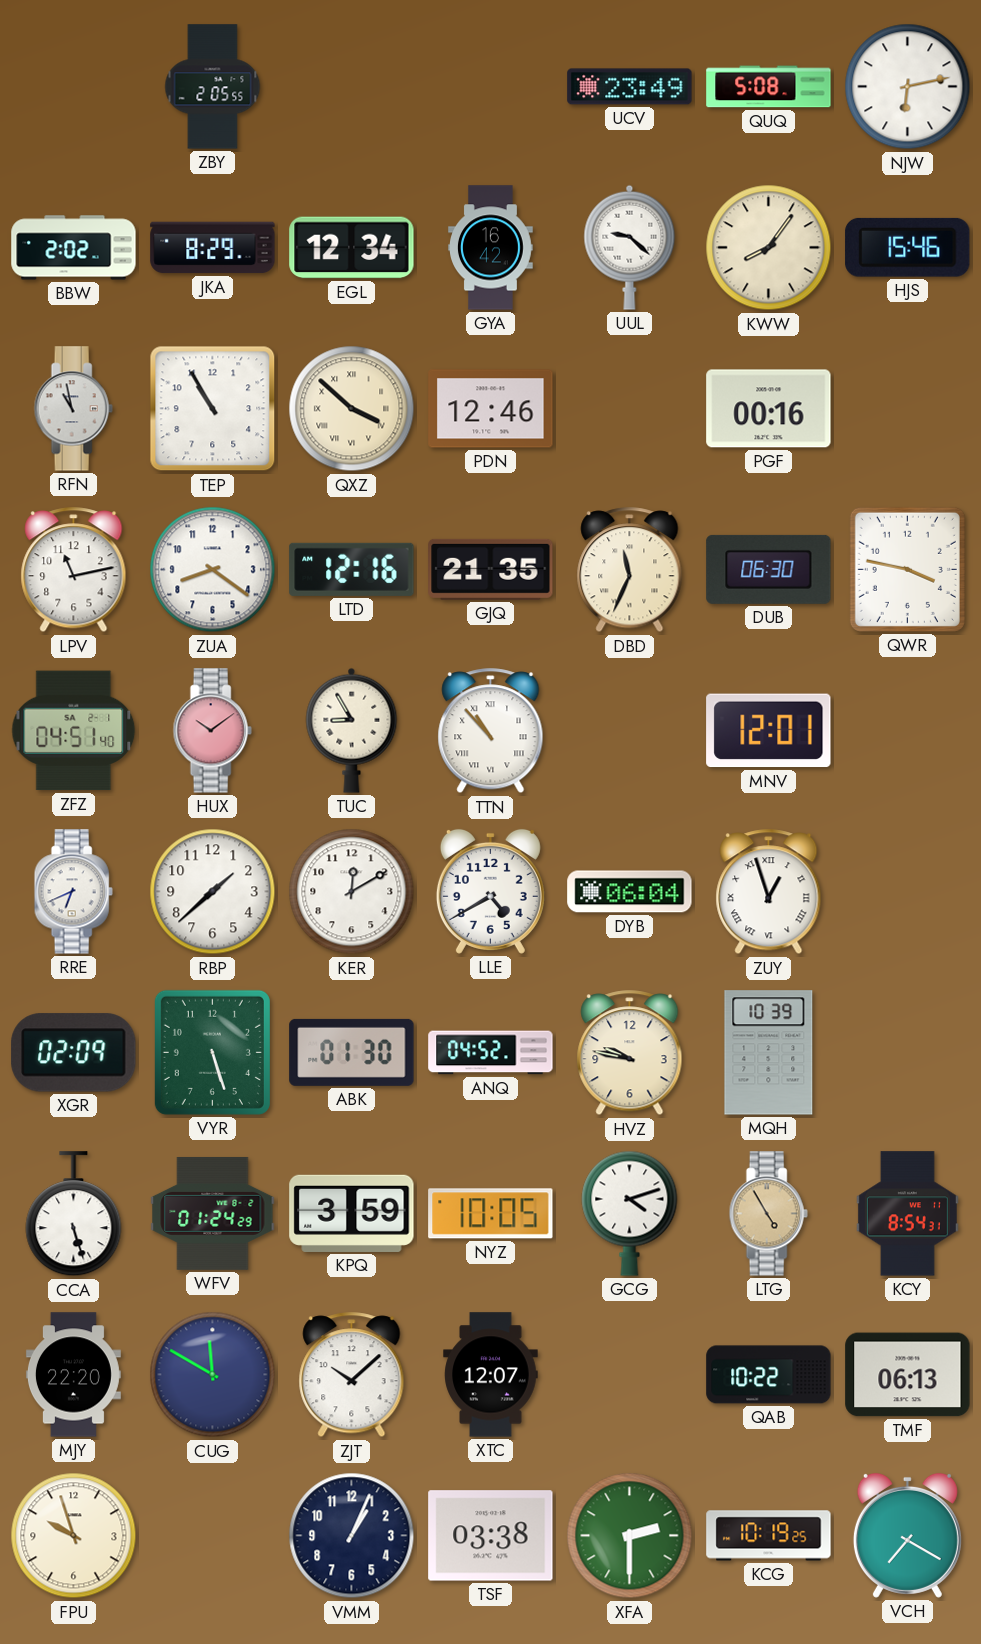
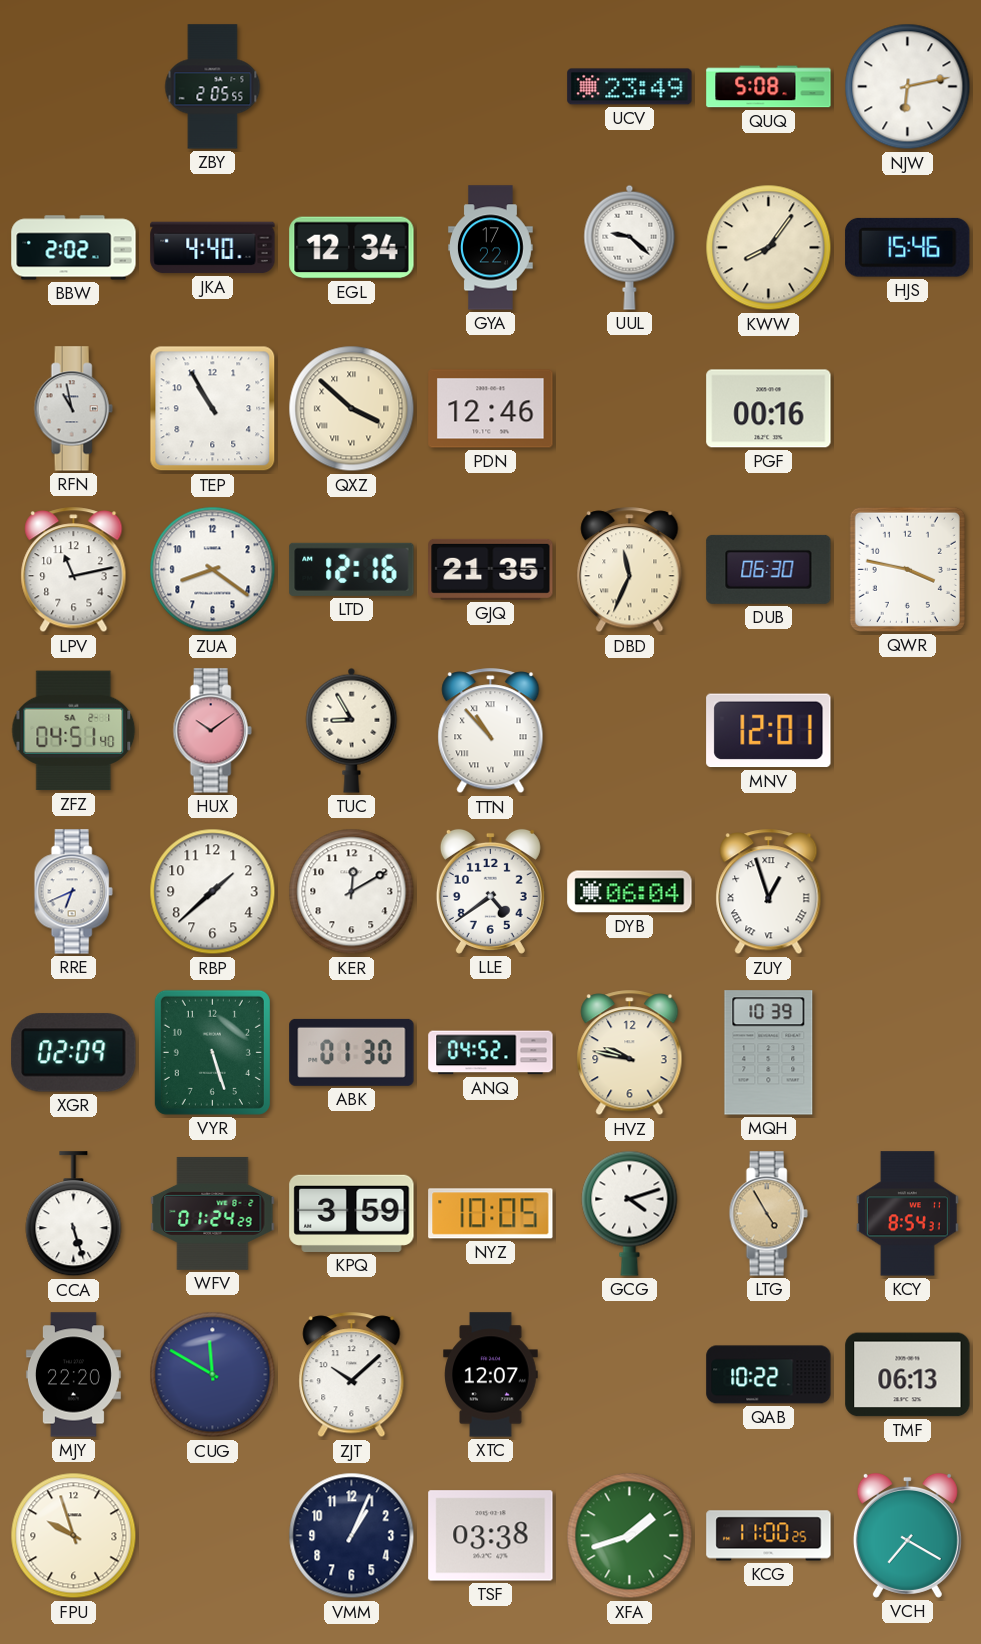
JKA: 8:29 -> 4:40 (213, 248)
GYA: 16:42 -> 17:22 (491, 248)
LLE: 4:40 -> 4:39 (490, 891)
XFA: 2:30 -> 1:42 (630, 1536)
KCG: 10:19 -> 11:00 (769, 1536)
